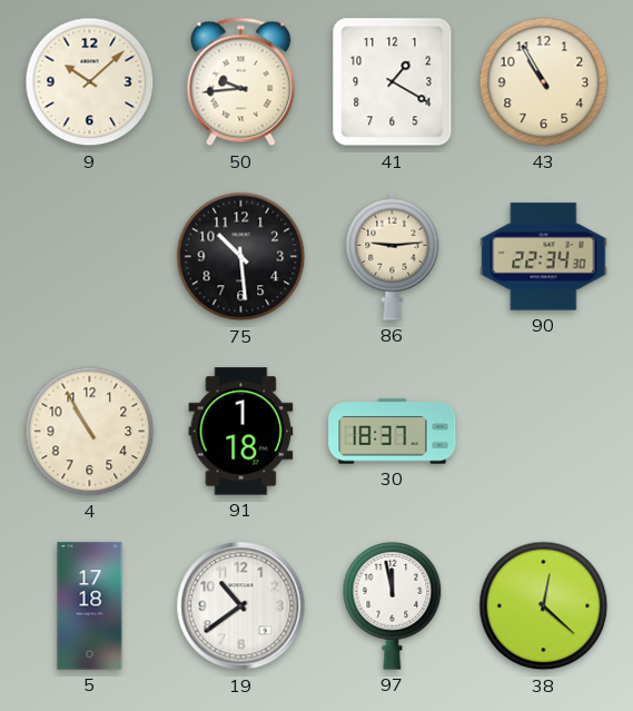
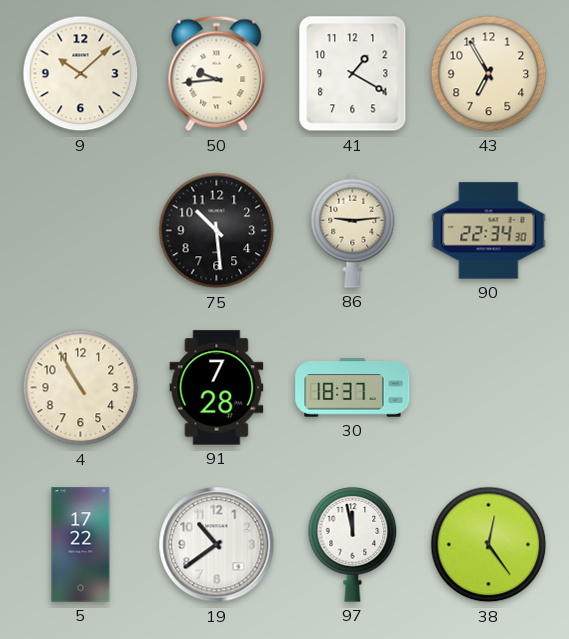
43: 10:55 -> 6:55 (489, 74)
91: 1:18 -> 7:28 (217, 388)
5: 17:18 -> 17:22 (81, 545)
38: 12:22 -> 12:24 (489, 545)
